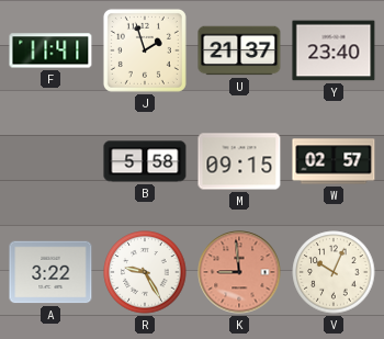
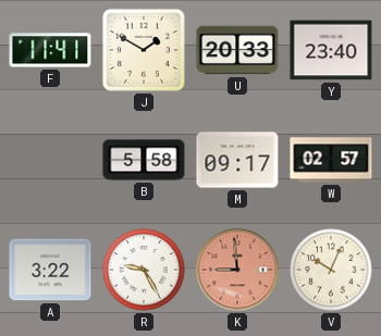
J: 1:57 -> 1:50 (144, 50)
U: 21:37 -> 20:33 (237, 50)
M: 09:15 -> 09:17 (237, 160)
